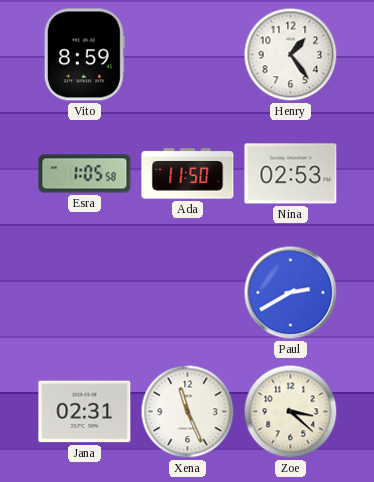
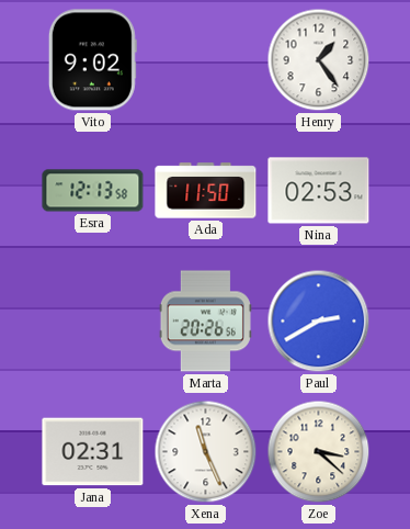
Vito: 8:59 -> 9:02 (92, 60)
Esra: 1:05 -> 12:13 (93, 191)
Marta: none -> 20:26 (205, 322)
